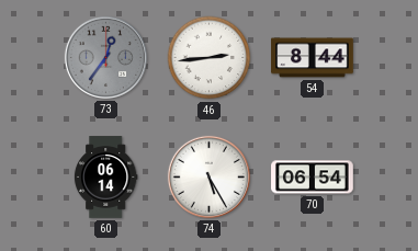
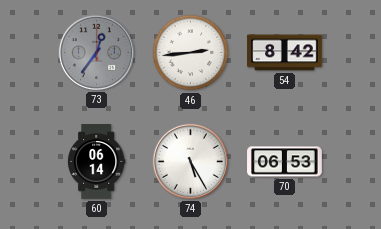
54: 8:44 -> 8:42 (285, 53)
70: 06:54 -> 06:53 (285, 162)
